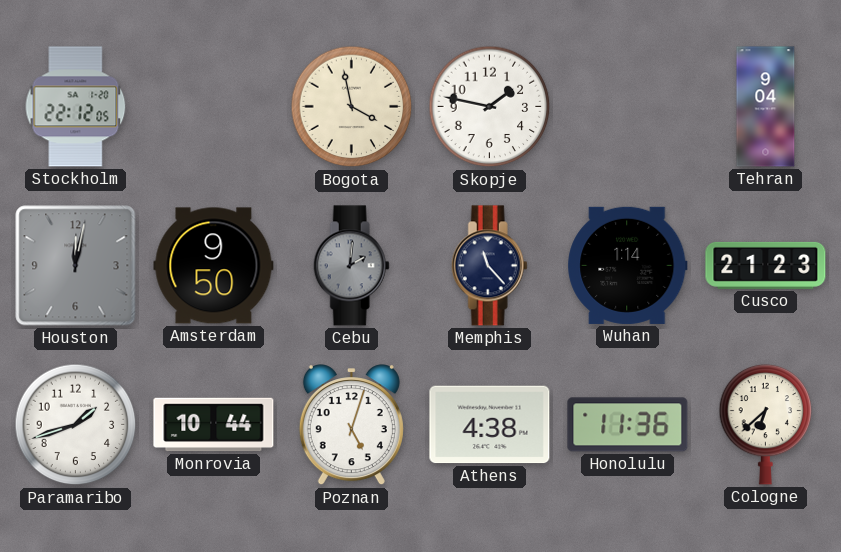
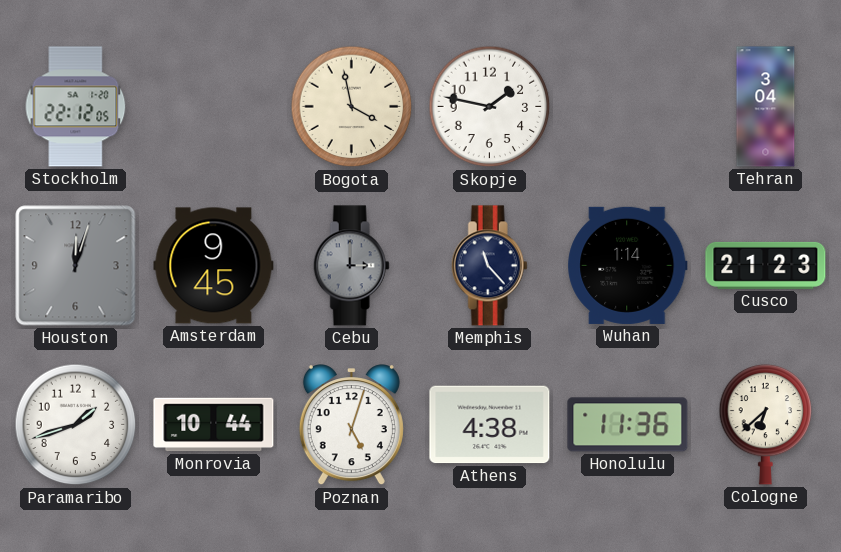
Tehran: 9:04 -> 3:04 (766, 107)
Houston: 12:02 -> 12:03 (76, 266)
Amsterdam: 9:50 -> 9:45 (214, 266)
Cebu: 2:01 -> 3:00 (351, 266)
